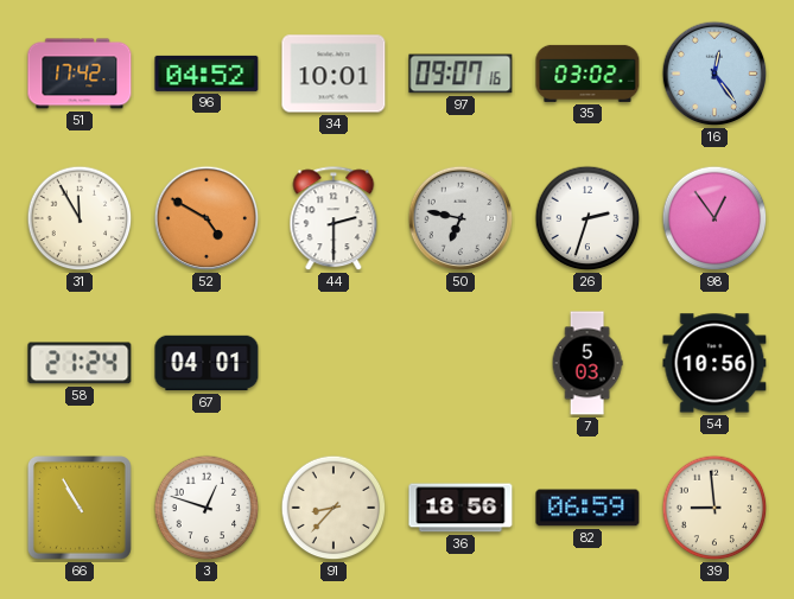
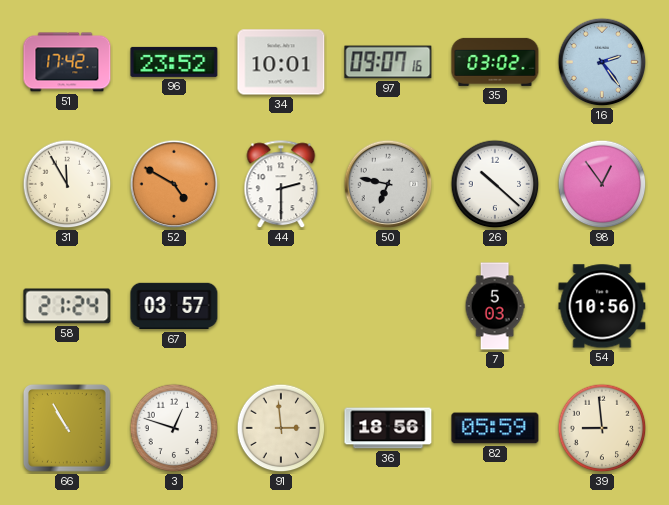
96: 04:52 -> 23:52 (174, 62)
16: 12:24 -> 2:24 (602, 62)
26: 2:33 -> 10:22 (495, 184)
67: 04:01 -> 03:57 (174, 306)
91: 8:37 -> 2:59 (281, 428)
82: 06:59 -> 05:59 (495, 428)
